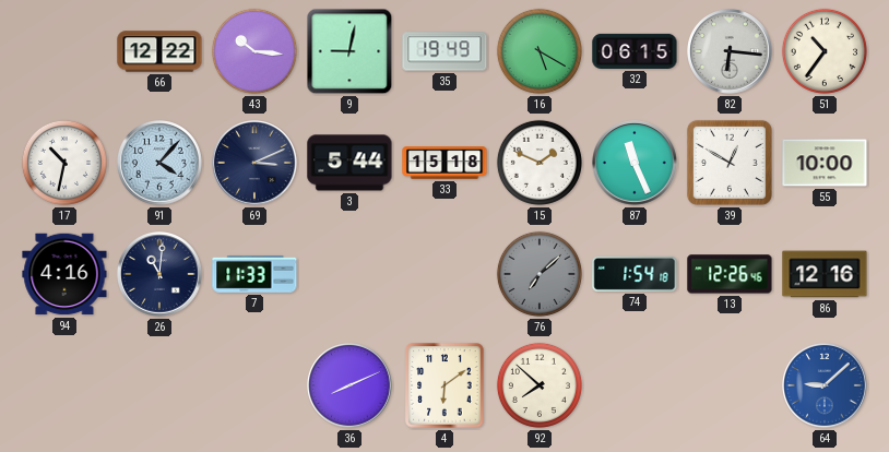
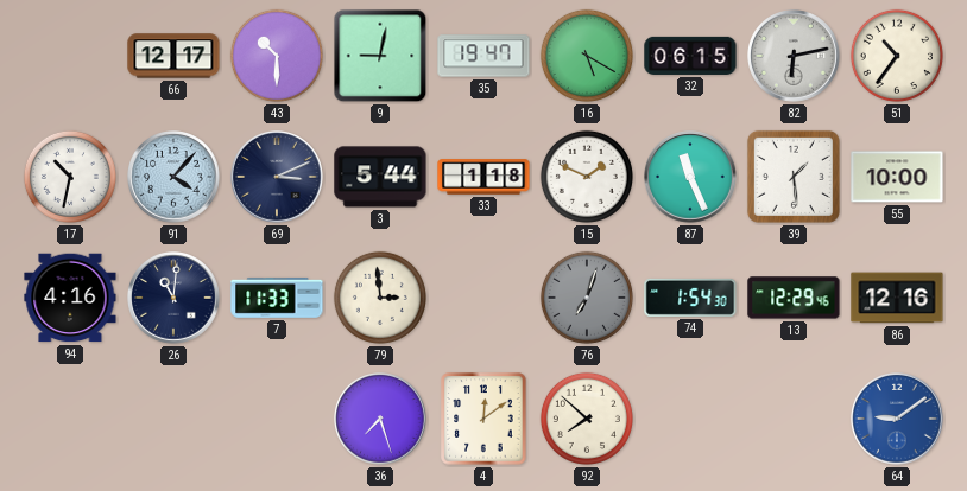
66: 12:22 -> 12:17 (173, 56)
43: 10:16 -> 10:30 (277, 56)
35: 19:49 -> 19:47 (483, 56)
82: 6:16 -> 6:13 (795, 57)
33: 15:18 -> 1:18 (483, 177)
39: 12:50 -> 1:29 (794, 177)
79: none -> 2:59 (380, 298)
76: 7:08 -> 7:03 (587, 298)
74: 1:54:18 -> 1:54:30 (690, 298)
13: 12:26 -> 12:29 (794, 298)
36: 8:11 -> 7:27 (381, 420)
4: 6:09 -> 12:09 (483, 419)
64: 9:08 -> 9:09 (898, 420)
